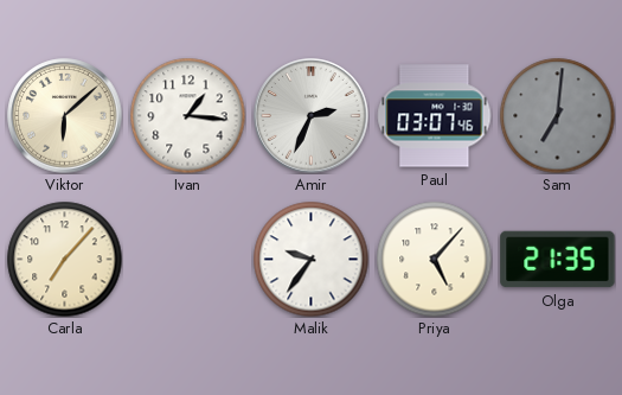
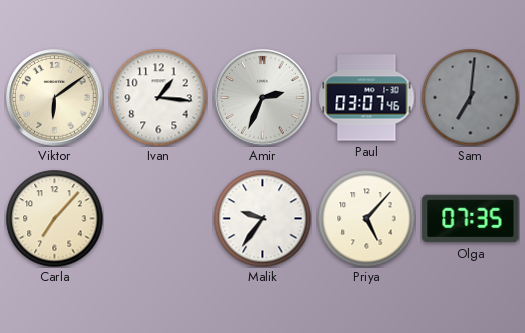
Viktor: 6:08 -> 6:09 (55, 98)
Olga: 21:35 -> 07:35 (471, 219)
